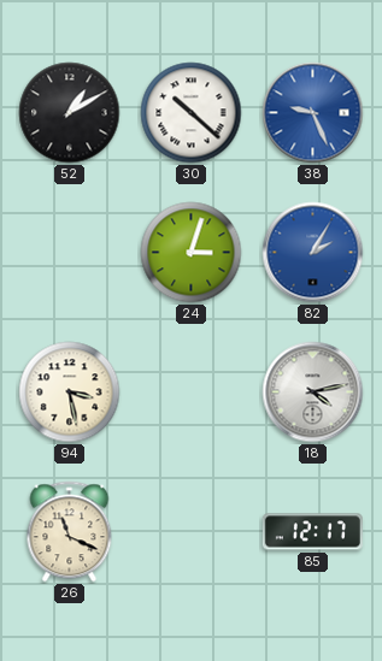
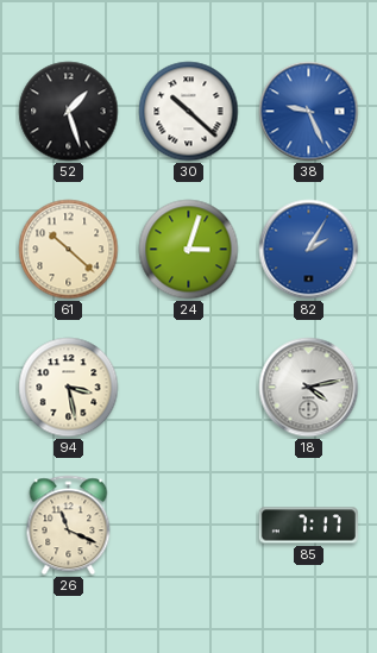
52: 1:10 -> 1:27 (69, 112)
61: none -> 10:22 (69, 250)
85: 12:17 -> 7:17 (308, 526)
